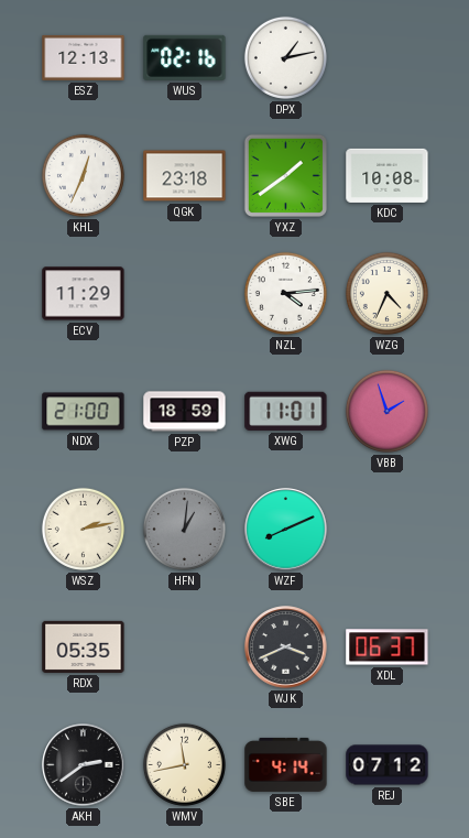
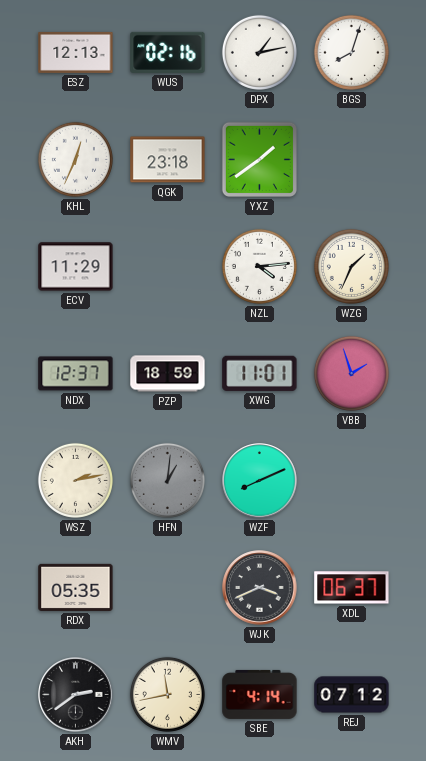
BGS: none -> 8:03 (351, 52)
KDC: 10:08 -> none (388, 175)
WZG: 4:34 -> 1:34 (351, 266)
NDX: 21:00 -> 12:37 (76, 374)
